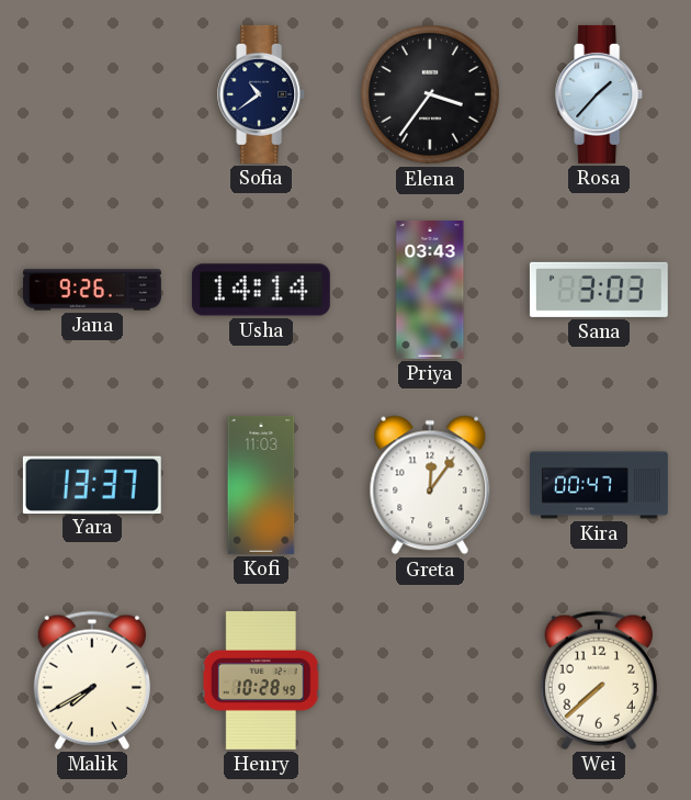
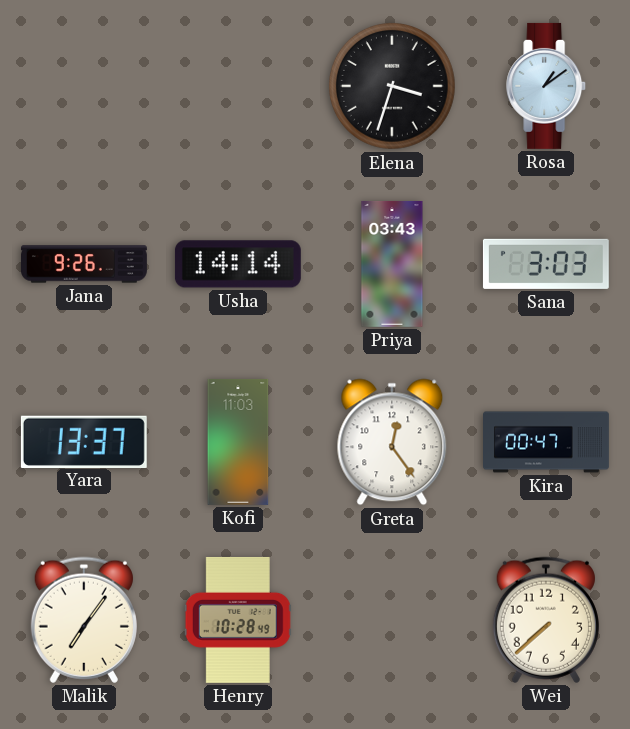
Sofia: 10:39 -> none (262, 94)
Elena: 3:36 -> 3:33 (392, 86)
Rosa: 1:37 -> 1:09 (547, 86)
Greta: 12:06 -> 12:24 (392, 442)
Malik: 7:40 -> 7:06 (84, 620)
